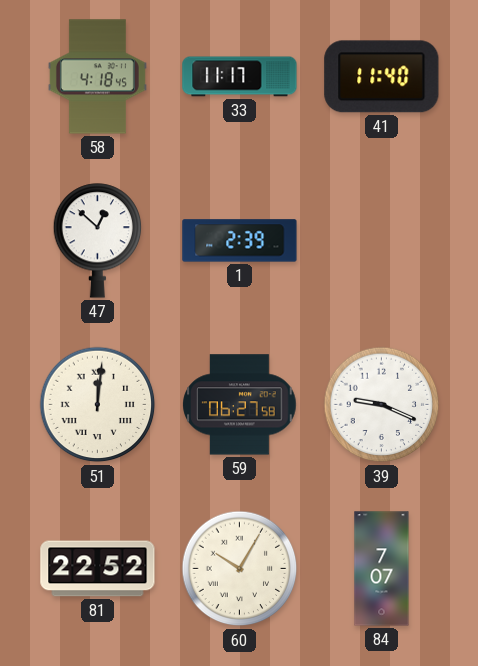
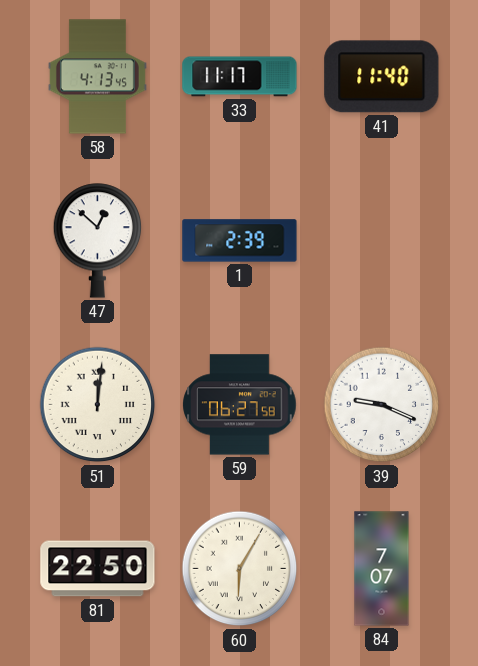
58: 4:18 -> 4:13 (97, 77)
81: 22:52 -> 22:50 (98, 569)
60: 10:05 -> 6:05 (240, 569)
